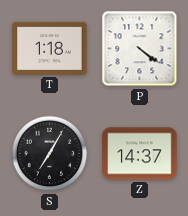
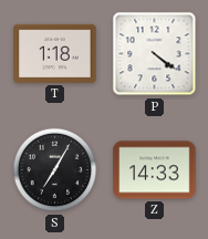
Z: 14:37 -> 14:33 (155, 170)
